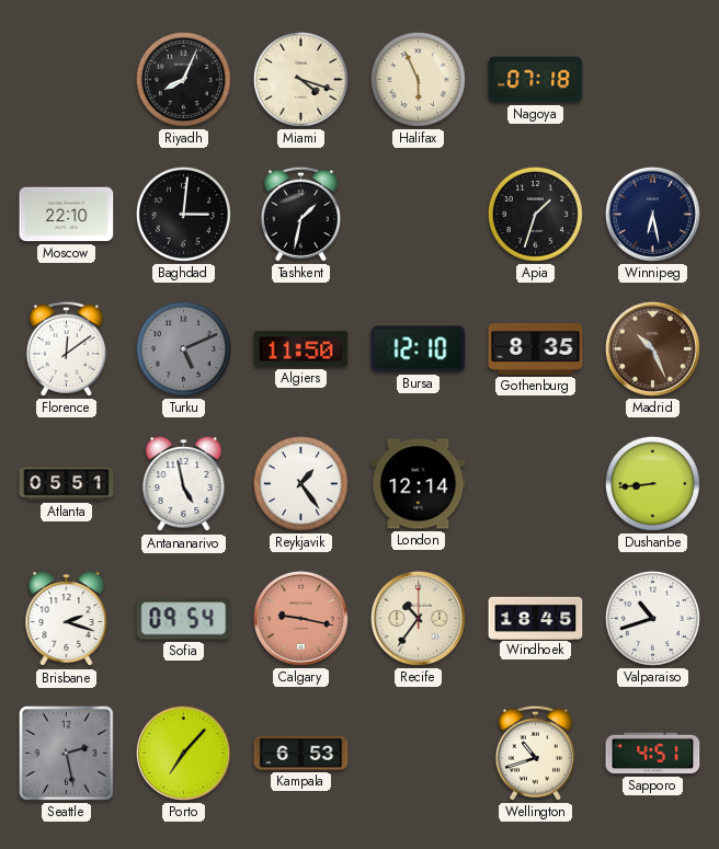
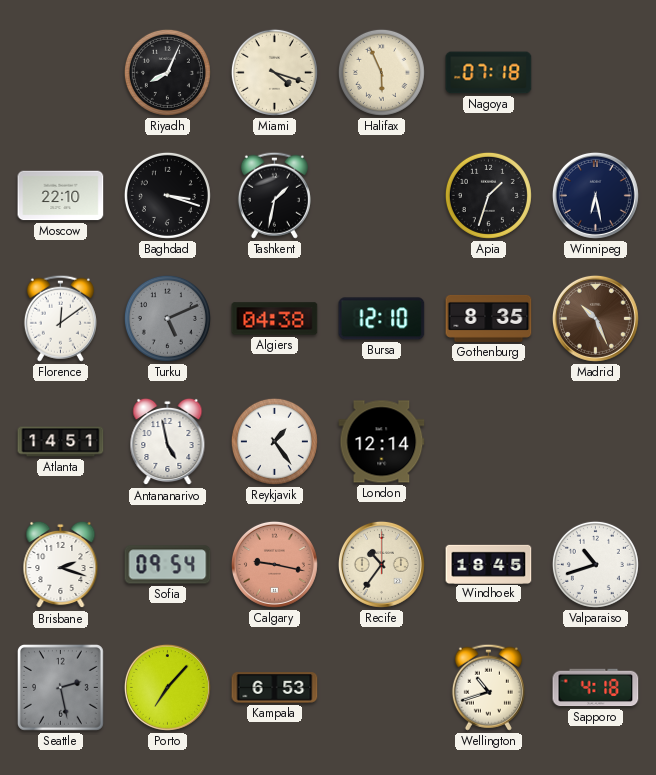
Baghdad: 3:01 -> 3:18 (167, 195)
Algiers: 11:50 -> 04:38 (275, 319)
Atlanta: 05:51 -> 14:51 (61, 442)
Dushanbe: 8:44 -> none (652, 483)
Sapporo: 4:51 -> 4:18 (596, 688)
